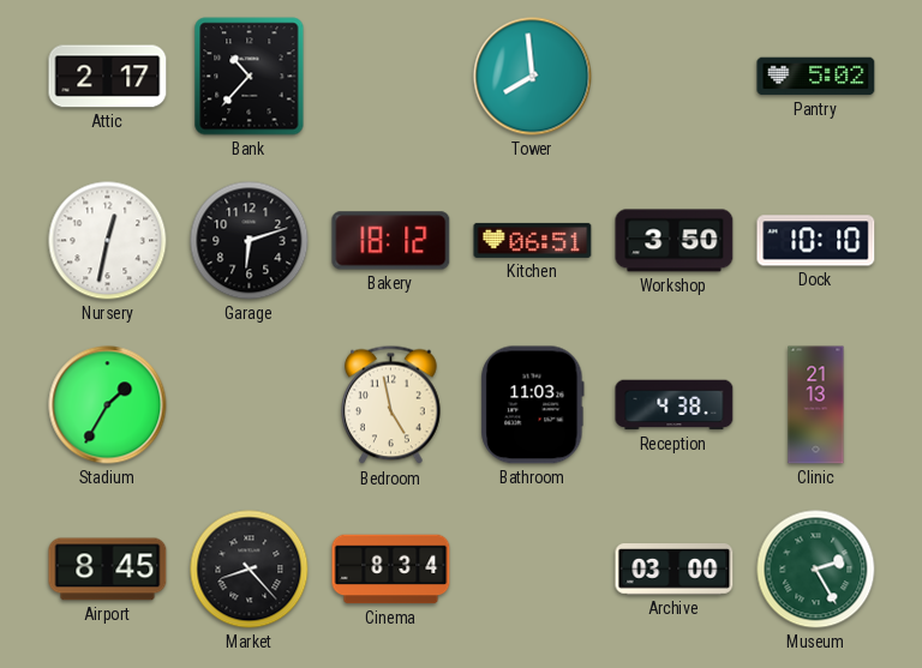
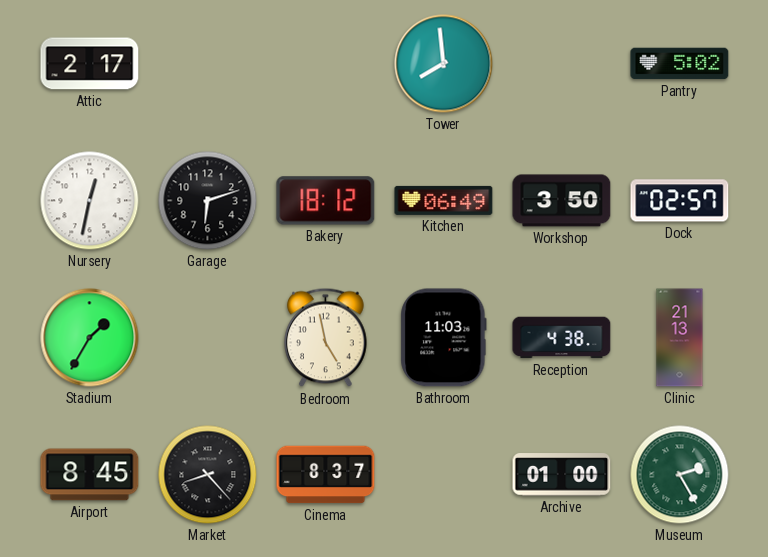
Bank: 10:37 -> none (250, 77)
Kitchen: 06:51 -> 06:49 (444, 200)
Dock: 10:10 -> 02:57 (680, 201)
Cinema: 8:34 -> 8:37 (326, 475)
Archive: 03:00 -> 01:00 (562, 475)
